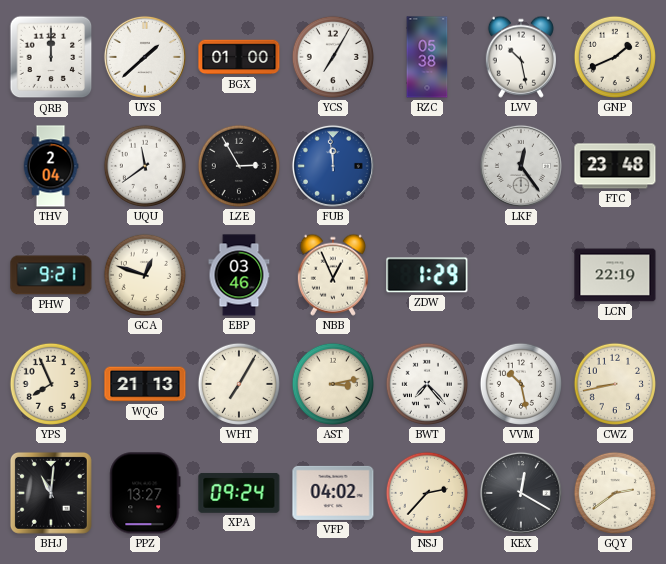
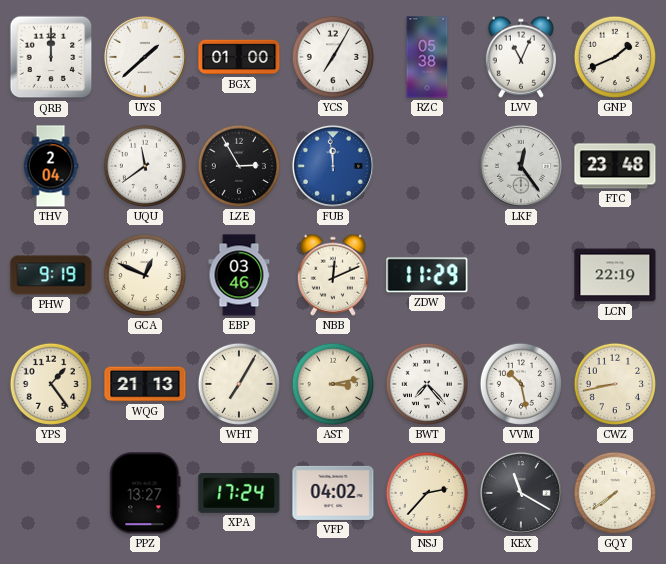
LVV: 10:28 -> 11:04 (521, 57)
PHW: 9:21 -> 9:19 (51, 275)
GCA: 12:48 -> 12:49 (145, 275)
NBB: 12:56 -> 12:11 (333, 275)
ZDW: 1:29 -> 11:29 (427, 275)
YPS: 7:56 -> 1:24 (51, 384)
BHJ: 11:01 -> none (51, 493)
XPA: 09:24 -> 17:24 (239, 493)
KEX: 12:20 -> 11:20 (521, 493)
GQY: 2:39 -> 7:39 (615, 493)
